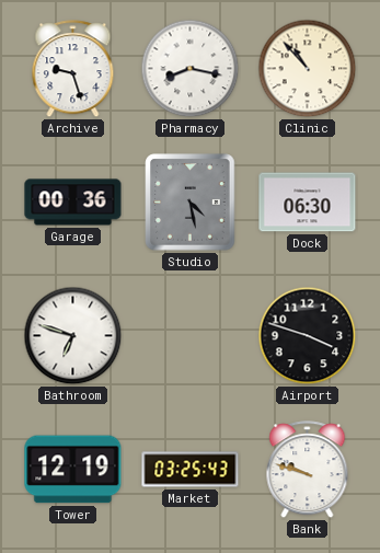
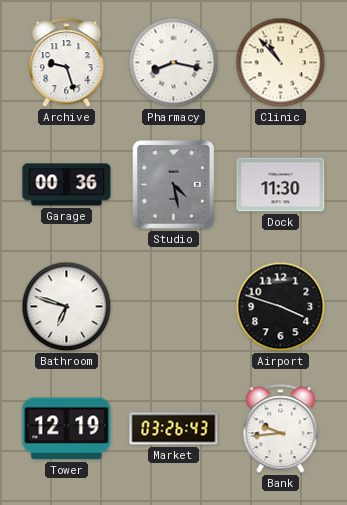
Dock: 06:30 -> 11:30 (281, 185)
Market: 03:25 -> 03:26 (174, 429)
Bank: 9:48 -> 9:44 (281, 429)
